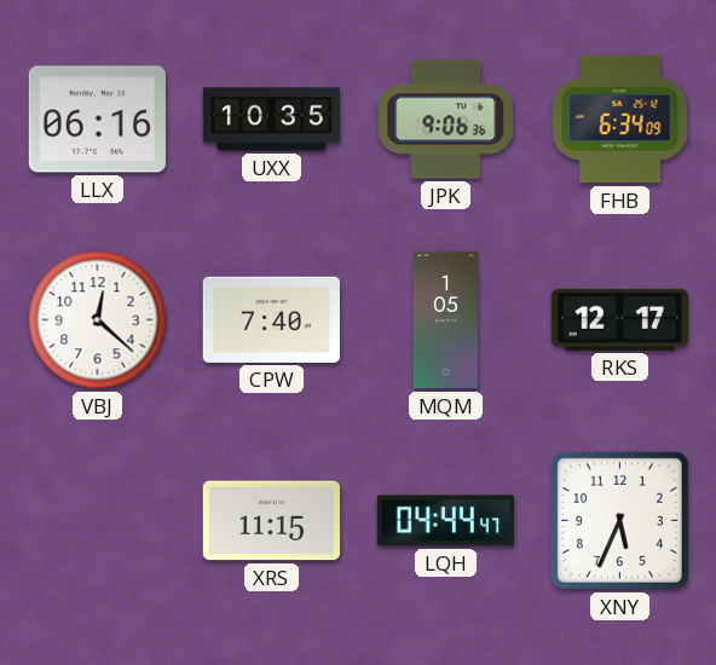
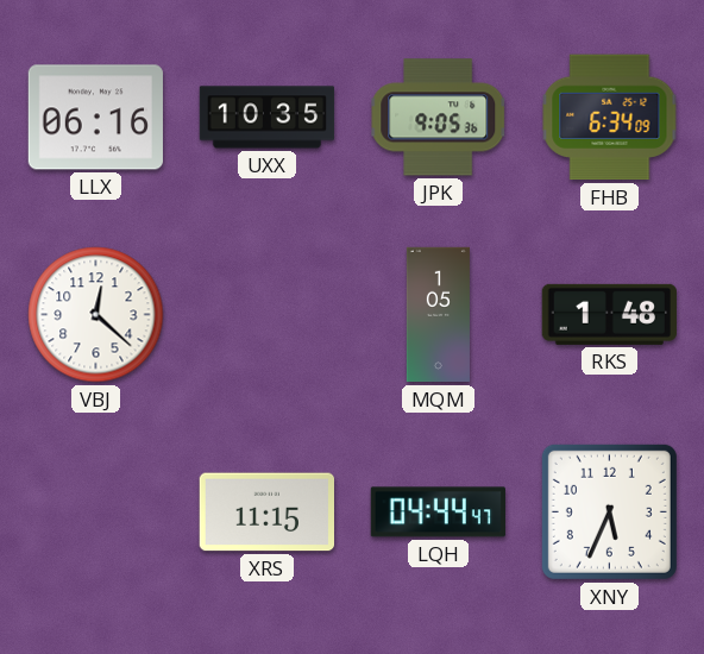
JPK: 9:06 -> 9:05 (439, 118)
CPW: 7:40 -> none (271, 319)
RKS: 12:17 -> 1:48 (609, 314)
